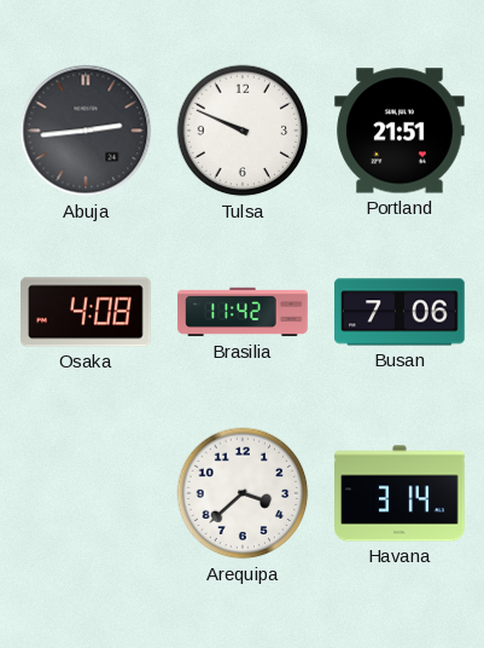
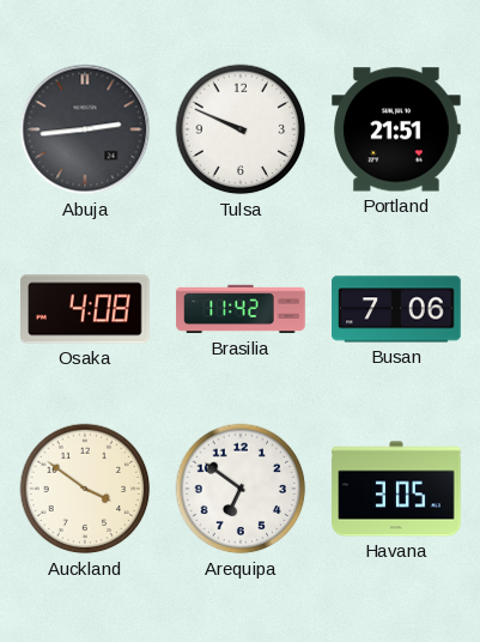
Auckland: none -> 3:51 (85, 489)
Arequipa: 3:38 -> 6:51 (241, 489)
Havana: 3:14 -> 3:05 (396, 489)
